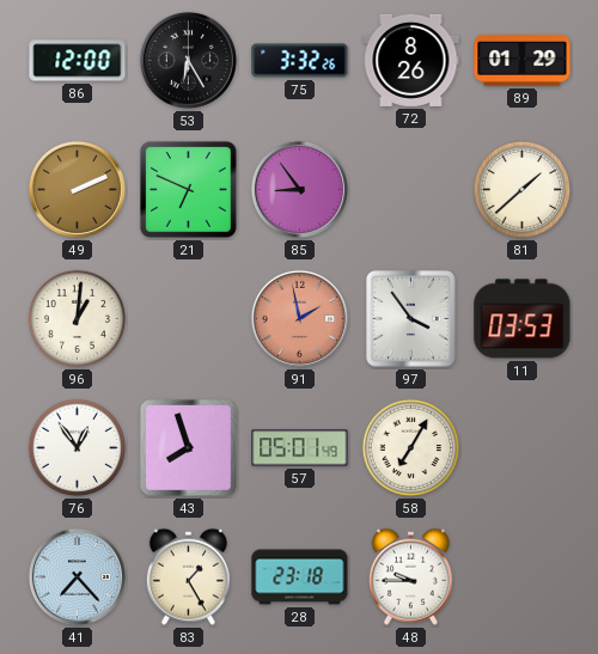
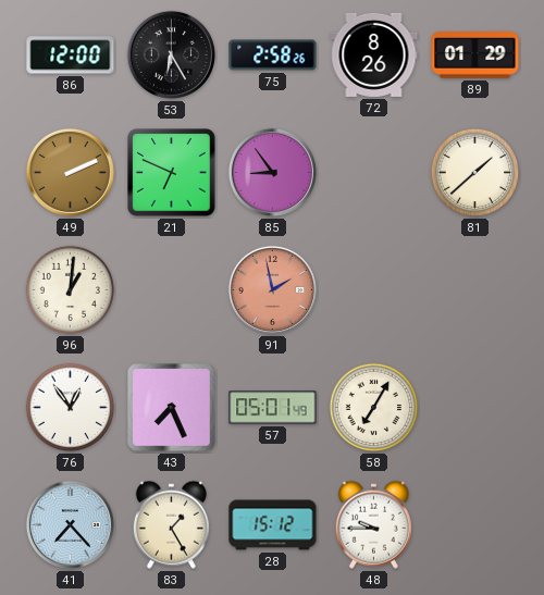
75: 3:32 -> 2:58 (273, 55)
97: 3:54 -> none (411, 319)
11: 03:53 -> none (523, 319)
43: 7:57 -> 7:26 (172, 408)
28: 23:18 -> 15:12 (273, 525)
